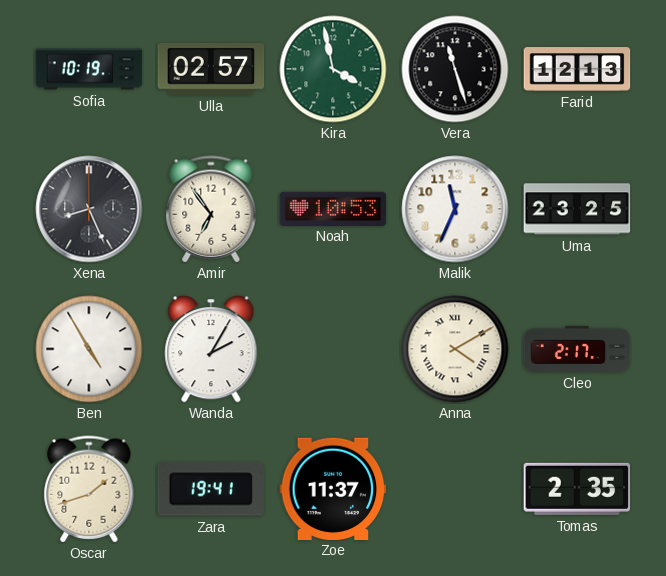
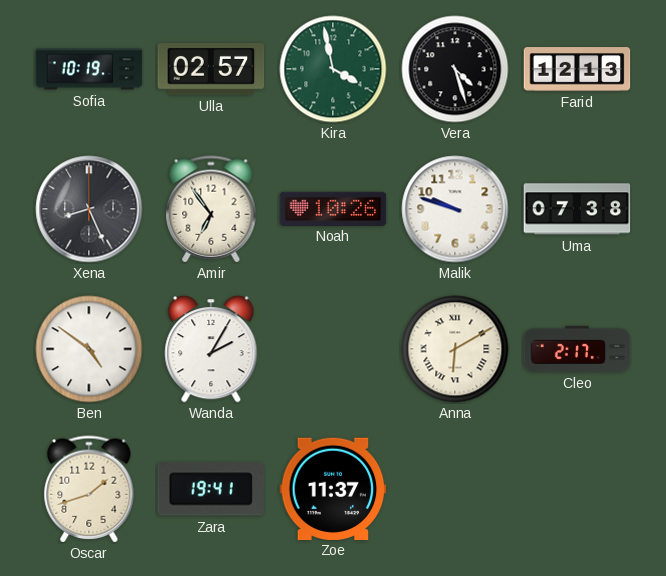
Vera: 11:27 -> 4:27 (455, 69)
Noah: 10:53 -> 10:26 (333, 208)
Malik: 11:34 -> 9:48 (455, 209)
Uma: 23:25 -> 07:38 (577, 209)
Ben: 4:55 -> 4:51 (89, 349)
Anna: 4:10 -> 6:10 (455, 349)
Tomas: 2:35 -> none (577, 489)
